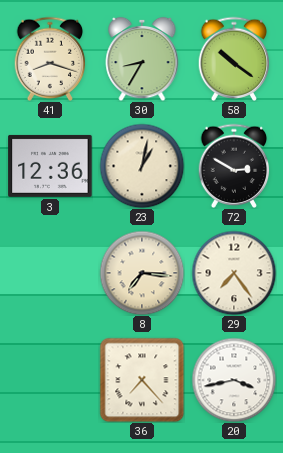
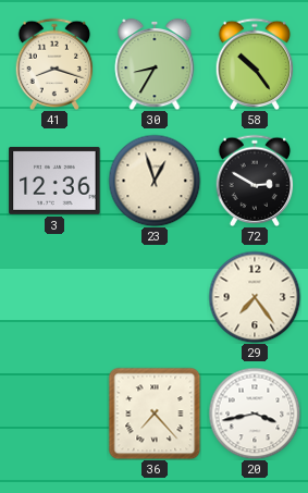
58: 10:21 -> 10:24 (255, 63)
23: 1:02 -> 12:57 (155, 181)
8: 7:16 -> none (142, 273)
